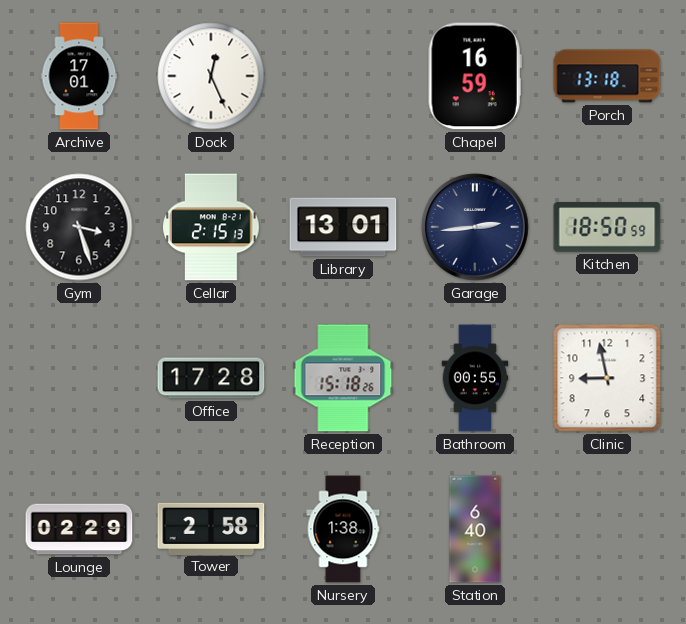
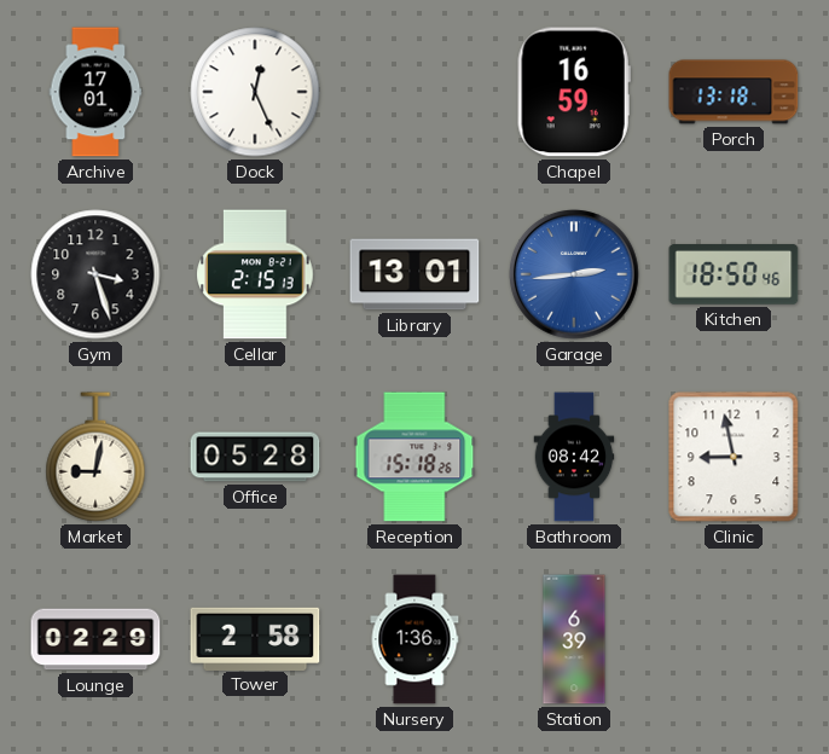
Garage dial: navy -> blue (574, 274)
Kitchen: 18:50:59 -> 18:50:46 (734, 274)
Market: none -> 9:02 (95, 457)
Office: 17:28 -> 05:28 (255, 457)
Bathroom: 00:55 -> 08:42 (574, 457)
Nursery: 1:38 -> 1:36 (414, 639)
Station: 6:40 -> 6:39 (574, 639)
